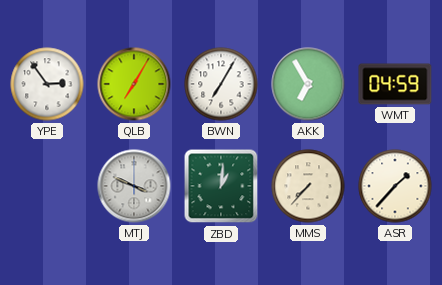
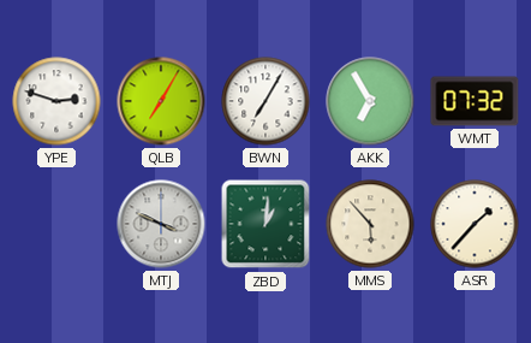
YPE: 2:54 -> 2:48 (56, 101)
WMT: 04:59 -> 07:32 (475, 101)
MMS: 7:37 -> 5:53 (370, 224)
